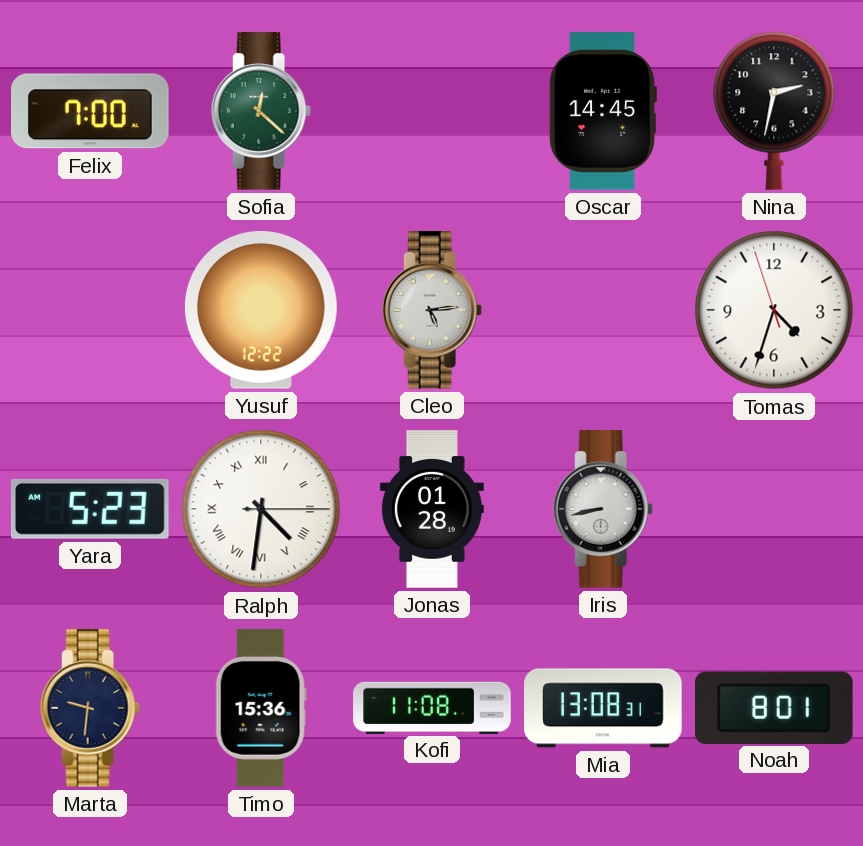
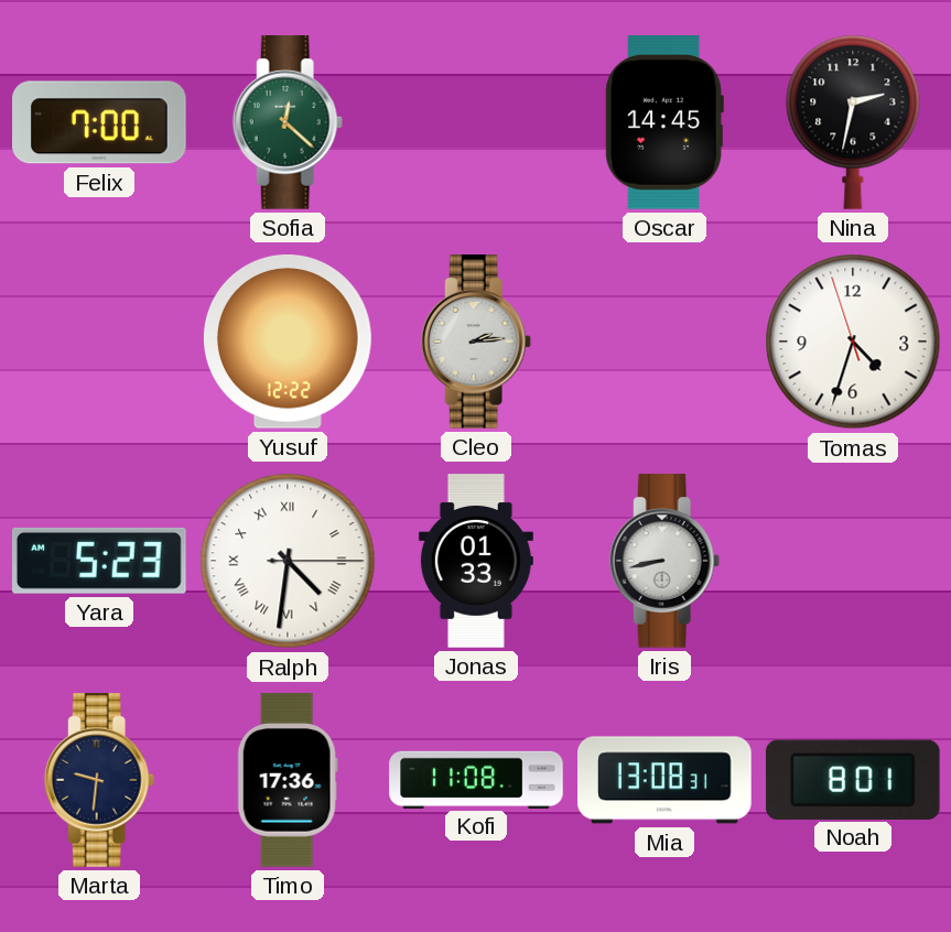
Cleo: 5:14 -> 2:14 (476, 342)
Jonas: 01:28 -> 01:33 (476, 561)
Timo: 15:36 -> 17:36 (288, 780)
